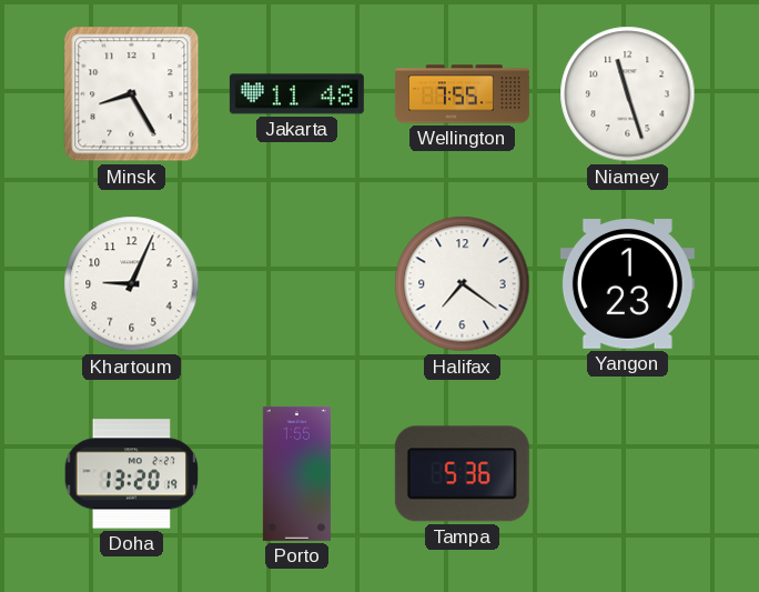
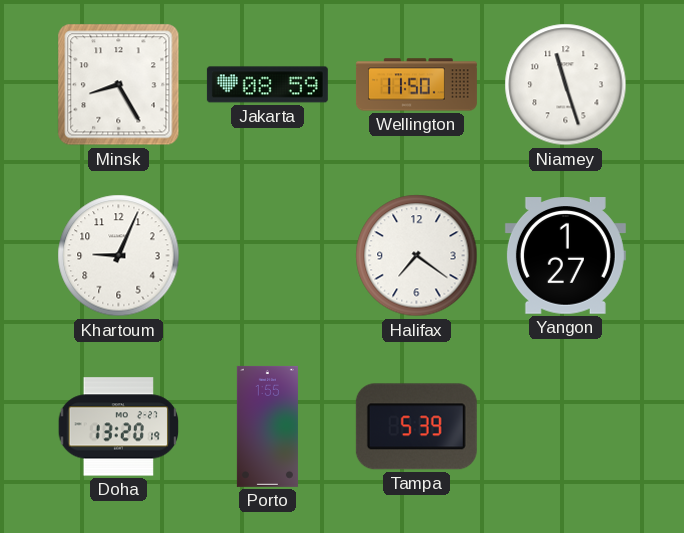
Jakarta: 11:48 -> 08:59 (267, 85)
Wellington: 7:55 -> 11:50 (416, 85)
Yangon: 1:23 -> 1:27 (565, 256)
Tampa: 5:36 -> 5:39 (416, 427)
